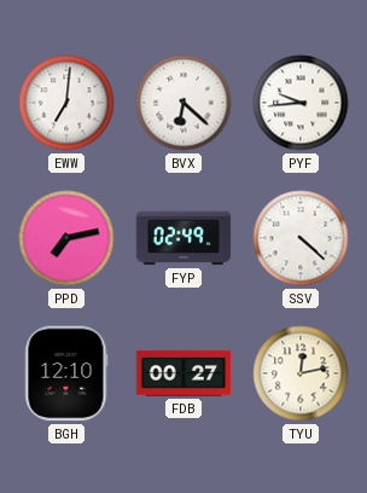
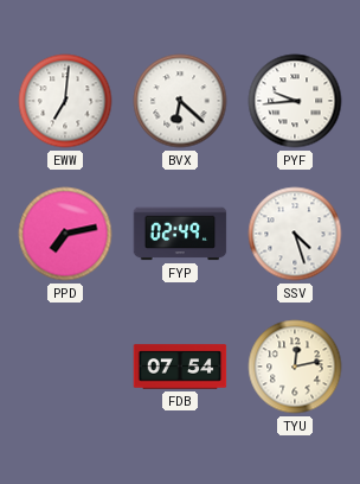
SSV: 4:22 -> 4:27 (295, 234)
BGH: 12:10 -> none (66, 373)
FDB: 00:27 -> 07:54 (180, 367)
